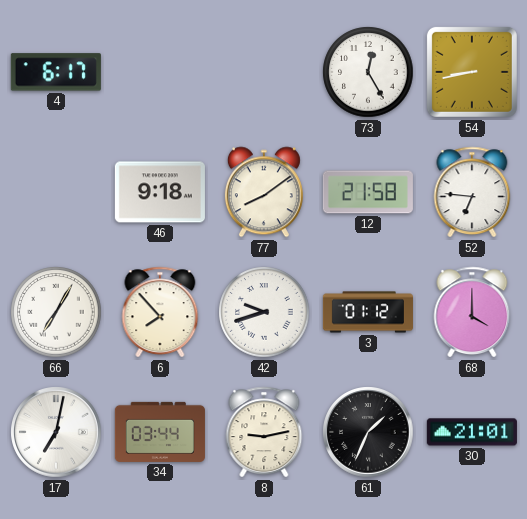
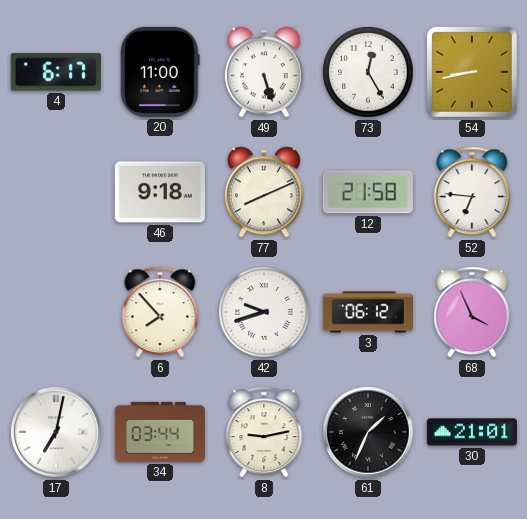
20: none -> 11:00 (160, 72)
49: none -> 5:27 (264, 72)
77: 8:09 -> 8:11 (264, 192)
66: 7:05 -> none (56, 312)
3: 01:12 -> 06:12 (368, 312)
68: 4:00 -> 3:56 (472, 312)
